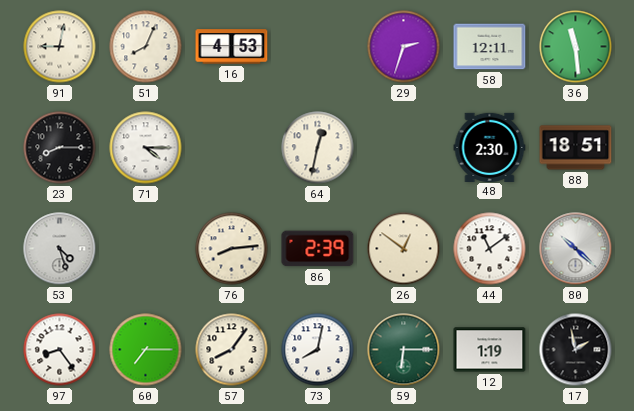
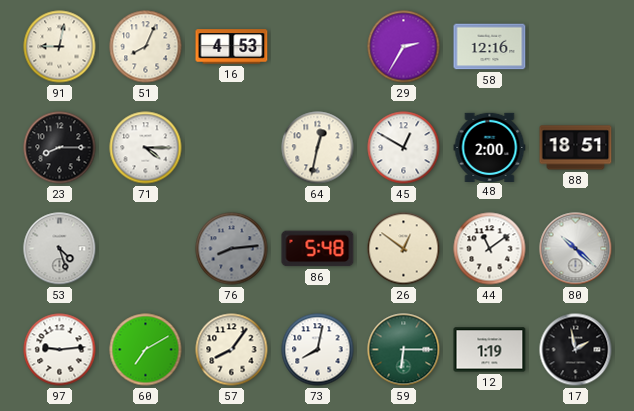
29: 2:33 -> 2:35 (404, 47)
58: 12:11 -> 12:16 (490, 47)
36: 11:29 -> none (576, 47)
45: none -> 12:50 (404, 148)
48: 2:30 -> 2:00 (490, 147)
76 dial: cream -> grey (232, 249)
86: 2:39 -> 5:48 (318, 249)
97: 8:24 -> 9:14 (60, 350)
60: 7:15 -> 7:10 (146, 350)
